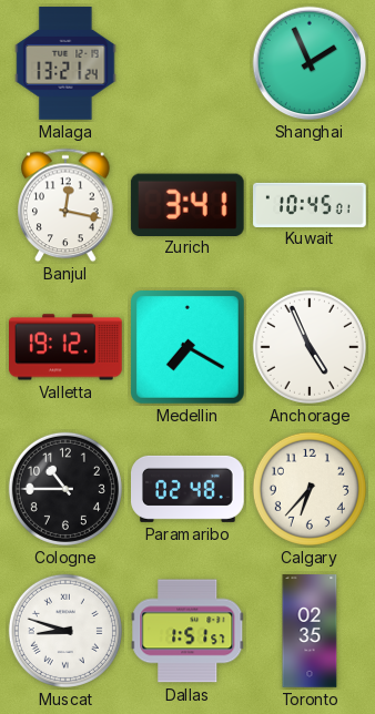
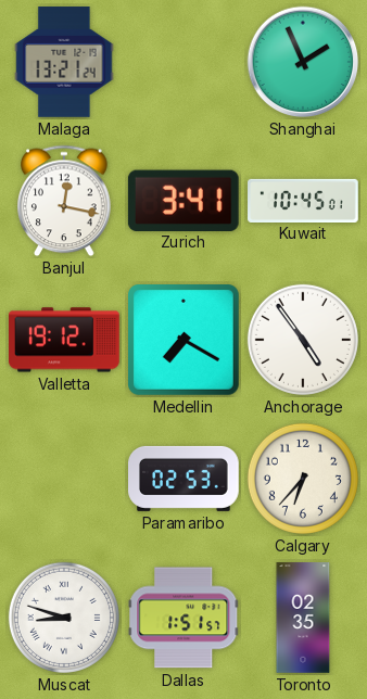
Anchorage: 4:56 -> 4:54 (303, 340)
Cologne: 10:45 -> none (65, 489)
Paramaribo: 02:48 -> 02:53 (185, 479)
